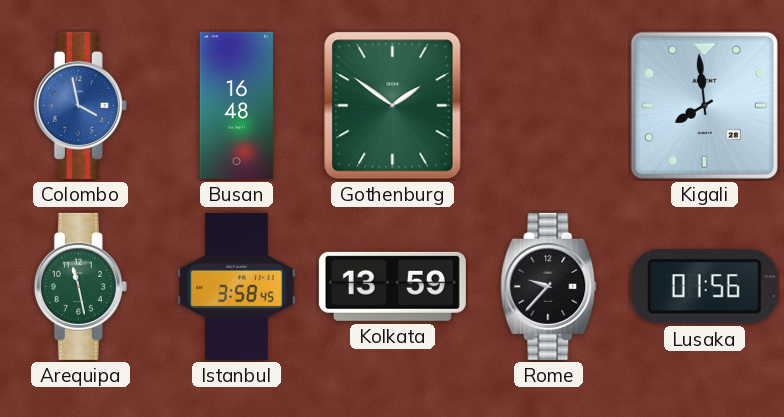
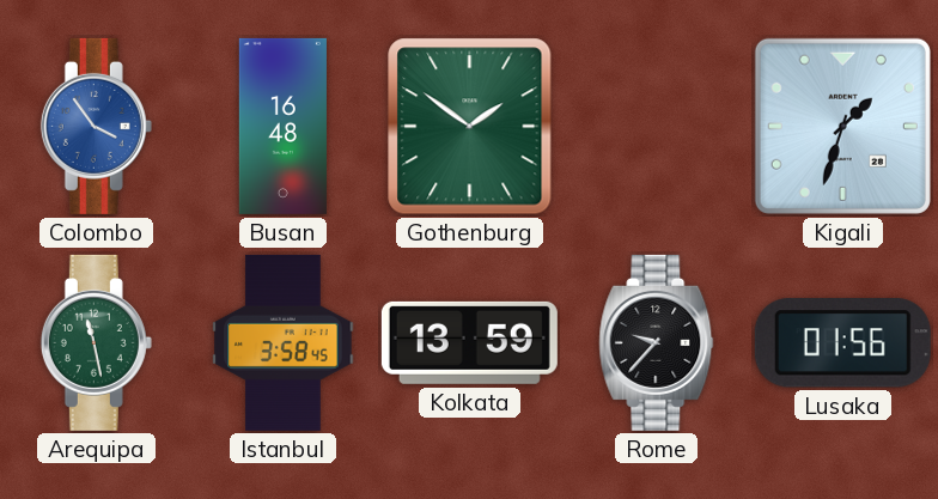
Colombo: 3:58 -> 3:54 (96, 126)
Kigali: 7:59 -> 1:33 (842, 126)
